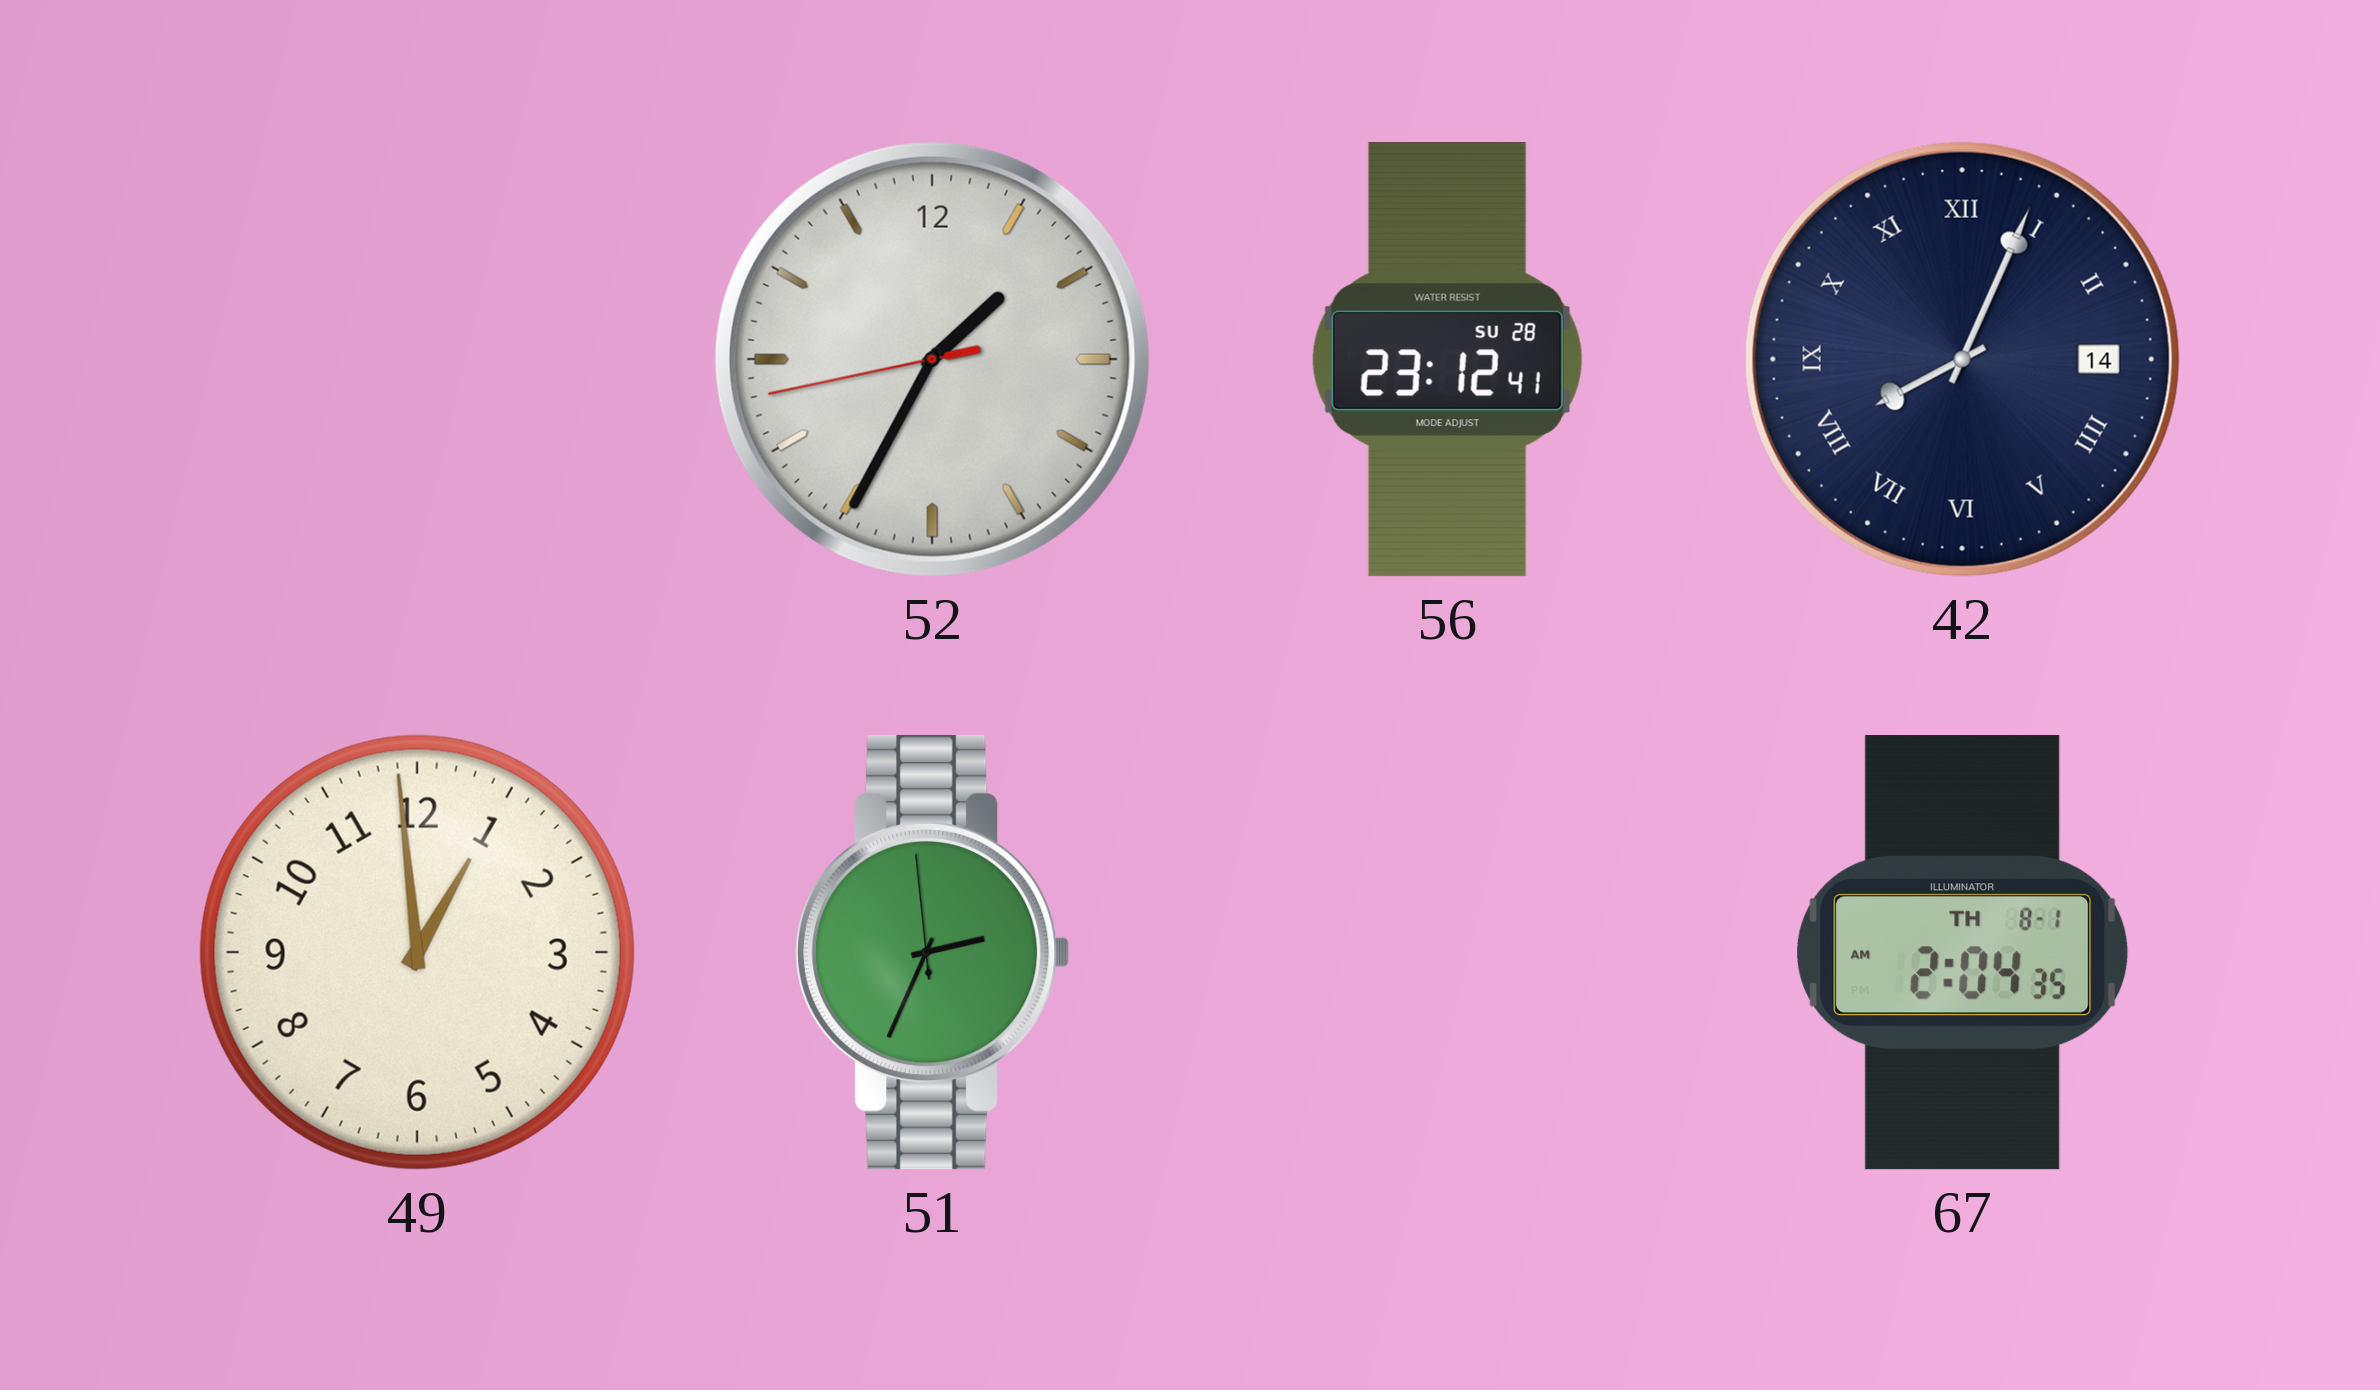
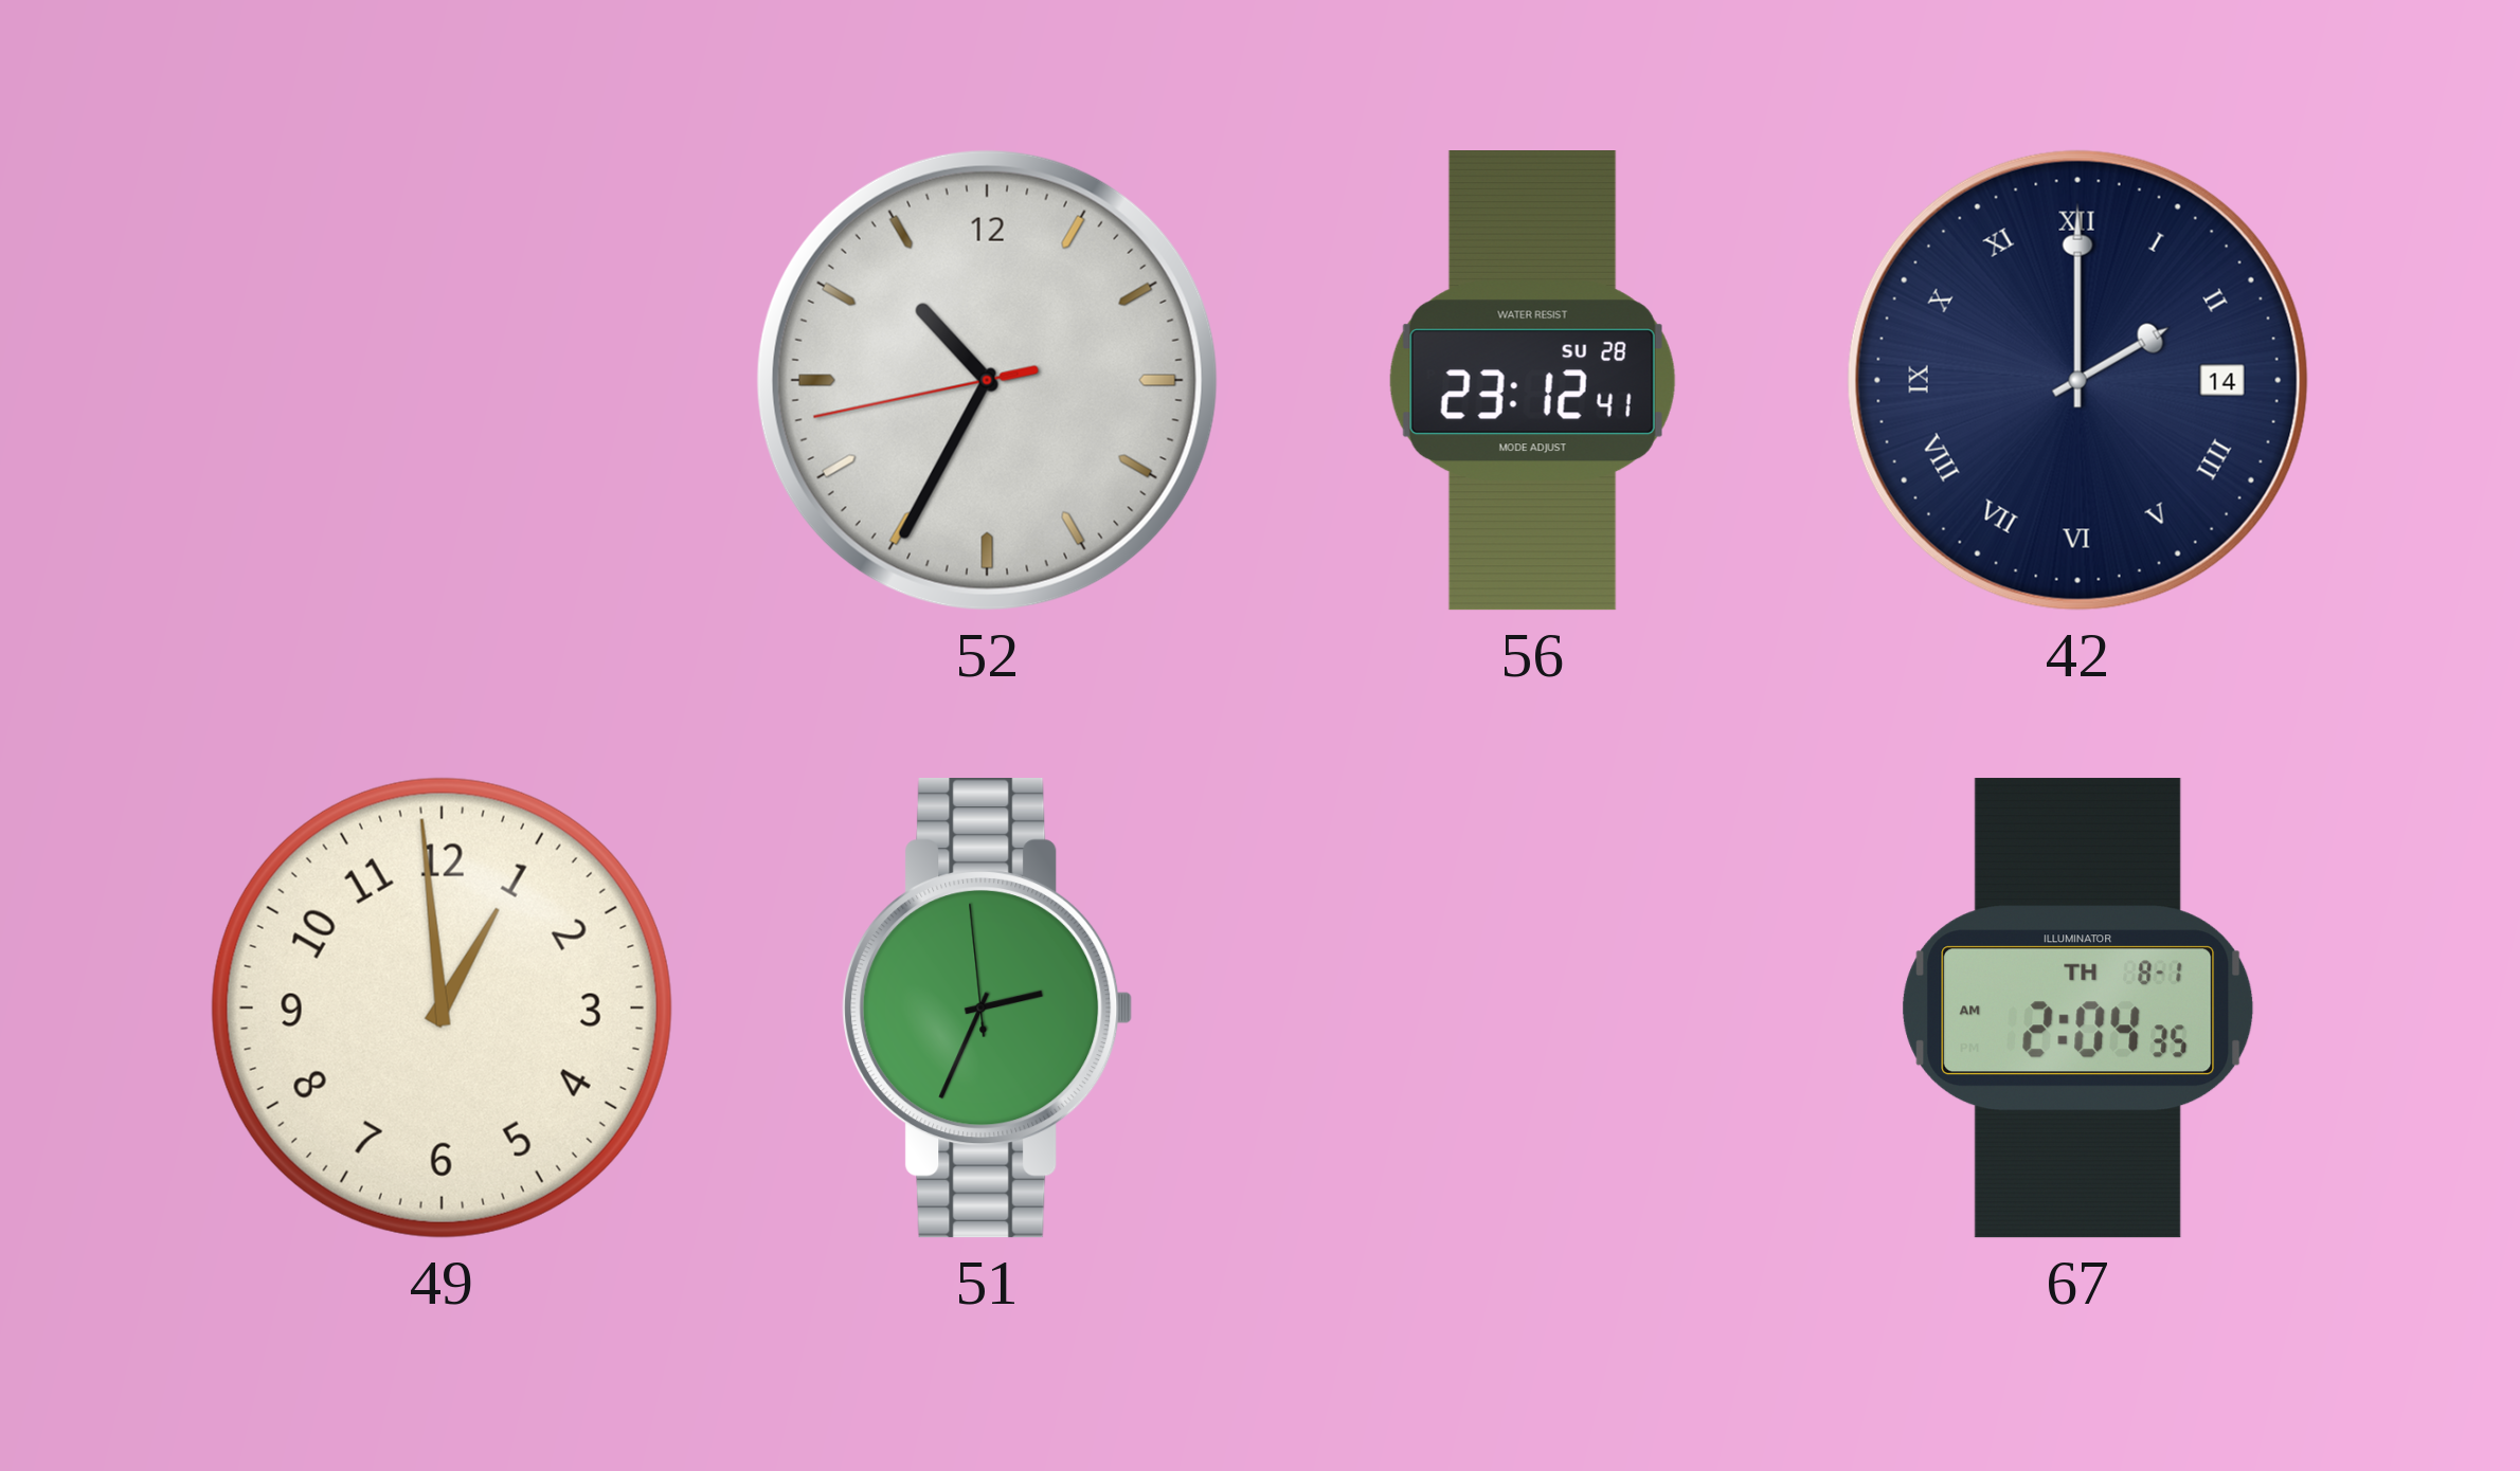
52: 1:34 -> 10:34 (987, 380)
42: 8:04 -> 2:00 (2077, 380)
